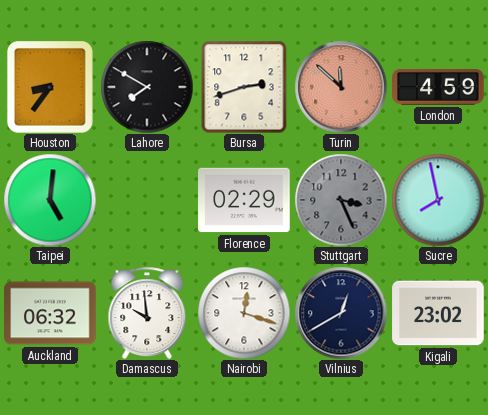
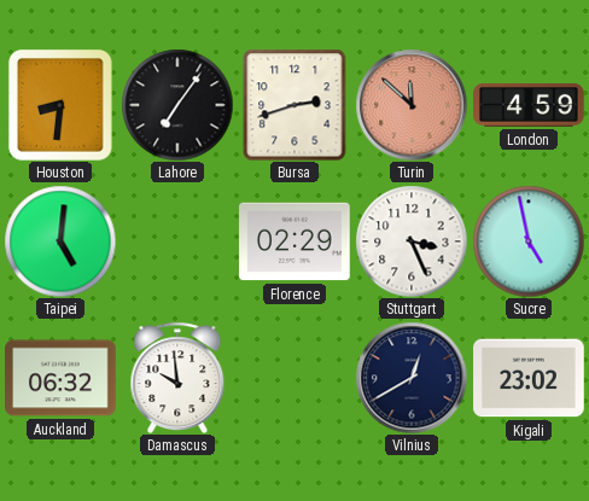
Houston: 8:36 -> 8:31 (60, 105)
Lahore: 7:50 -> 7:06 (177, 105)
Stuttgart dial: grey -> white (412, 241)
Sucre: 7:58 -> 4:58 (529, 241)
Nairobi: 12:18 -> none (244, 313)
